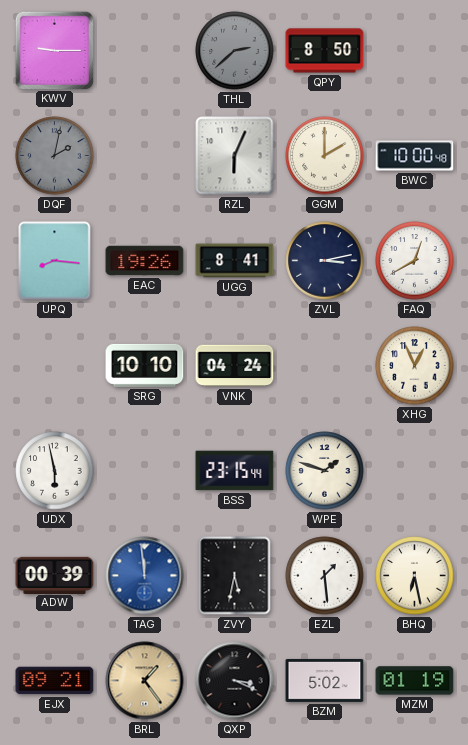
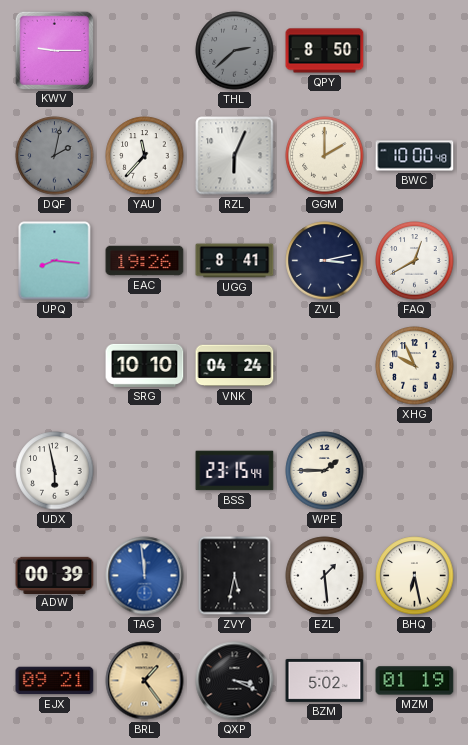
YAU: none -> 11:37 (145, 156)
XHG: 12:56 -> 9:56 (415, 366)
WPE: 1:48 -> 1:45 (325, 471)
